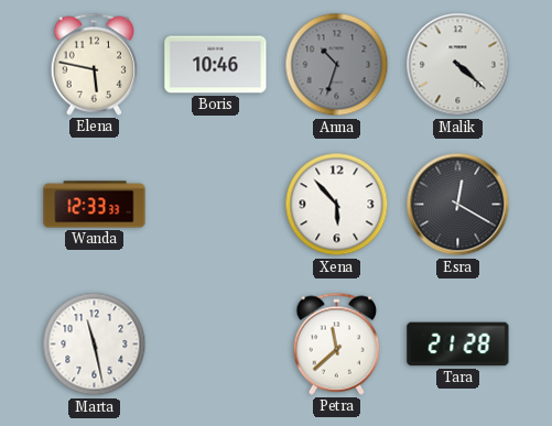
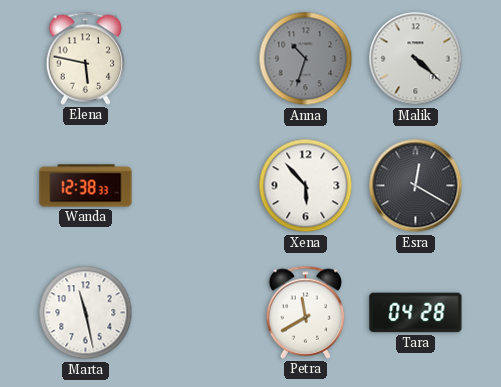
Boris: 10:46 -> none (216, 65)
Wanda: 12:33 -> 12:38 (86, 186)
Petra: 11:38 -> 11:40 (306, 312)
Tara: 21:28 -> 04:28 (416, 313)
